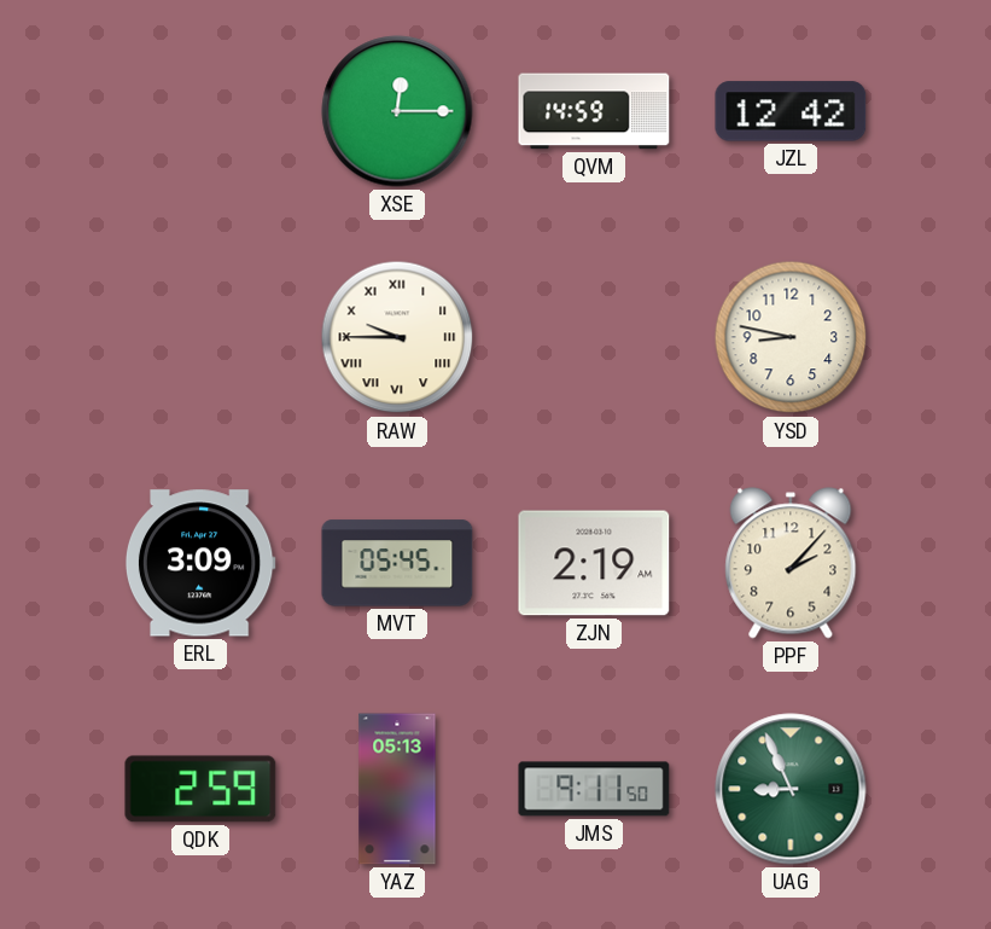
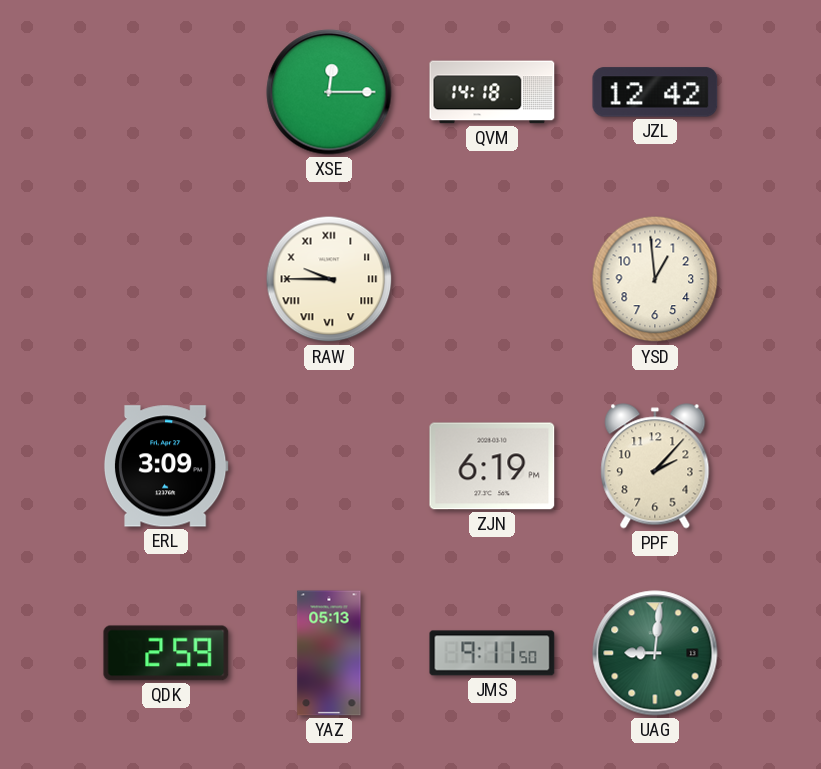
QVM: 14:59 -> 14:18 (492, 92)
YSD: 8:47 -> 12:59 (655, 279)
MVT: 05:45 -> none (397, 563)
ZJN: 2:19 -> 6:19 (492, 466)
UAG: 8:56 -> 9:01 (655, 653)
